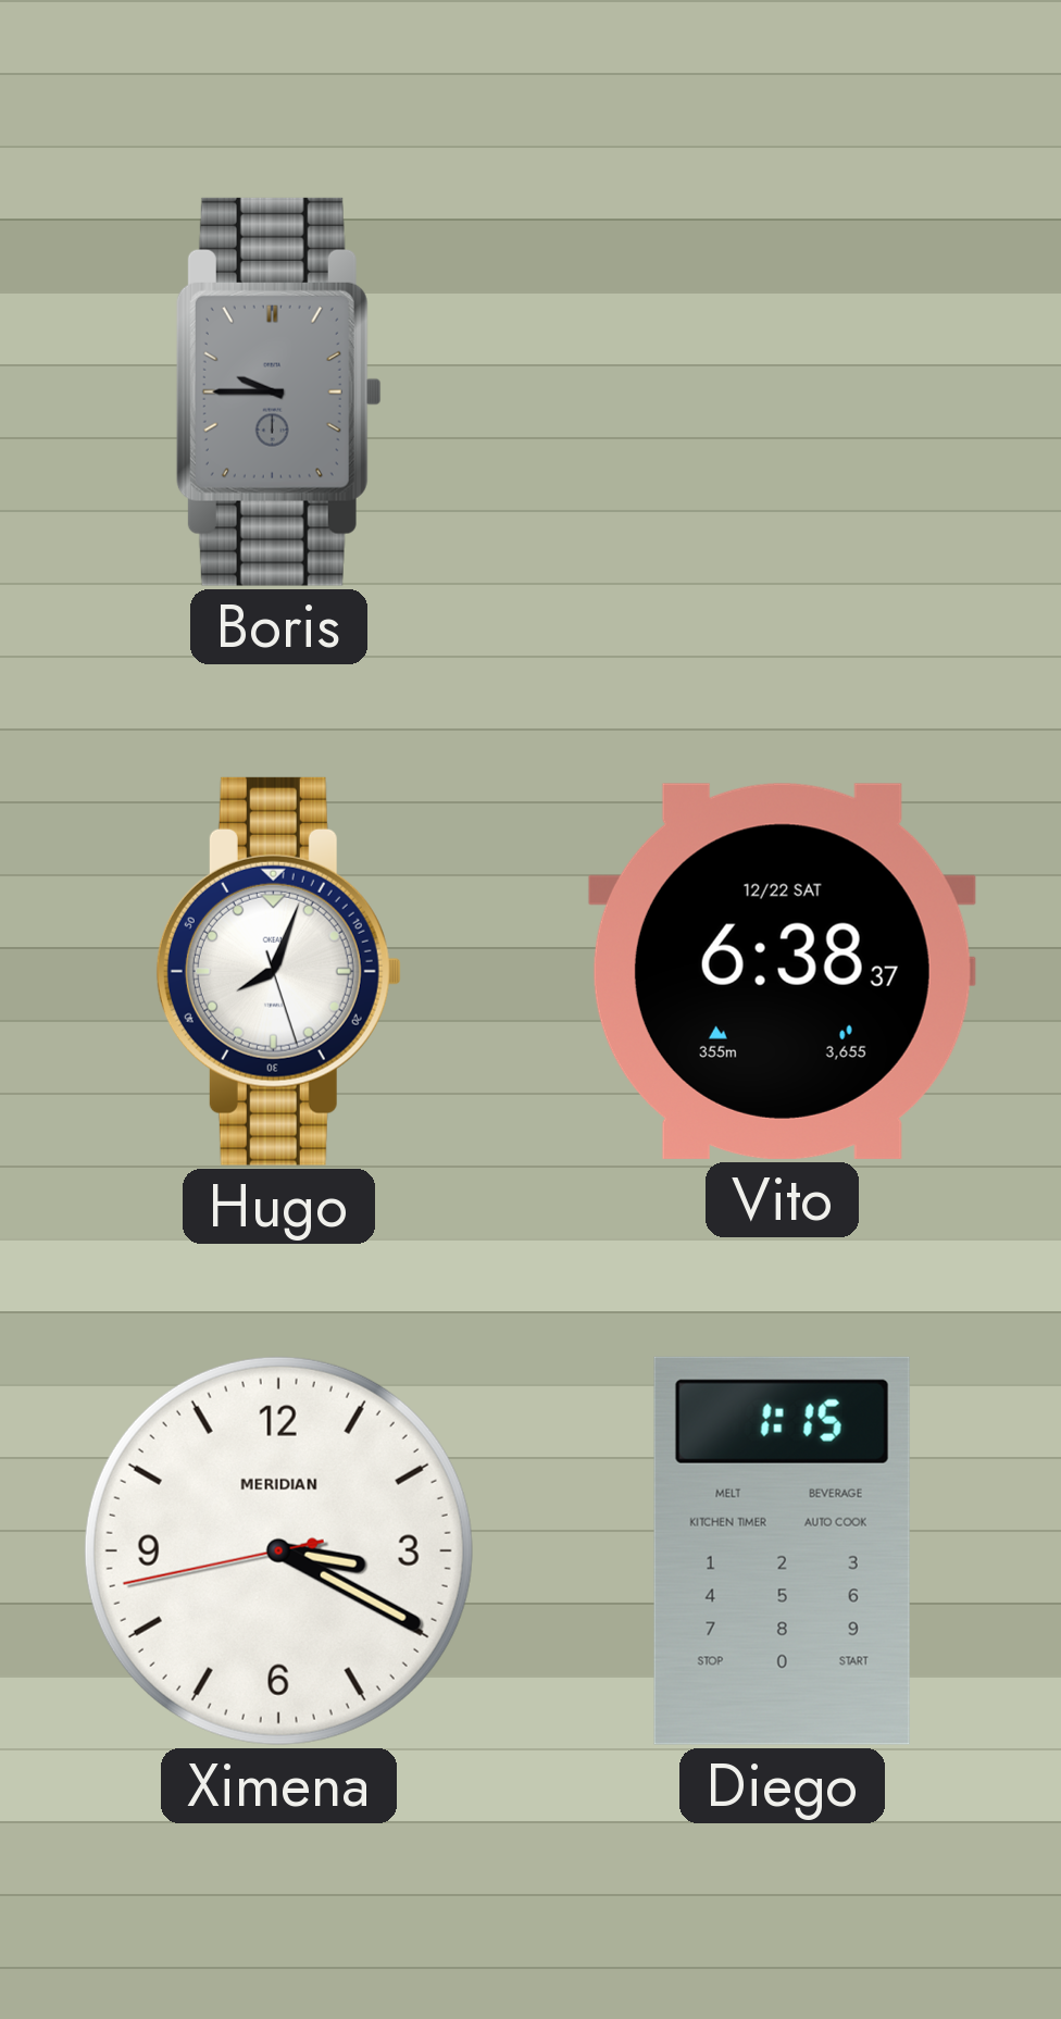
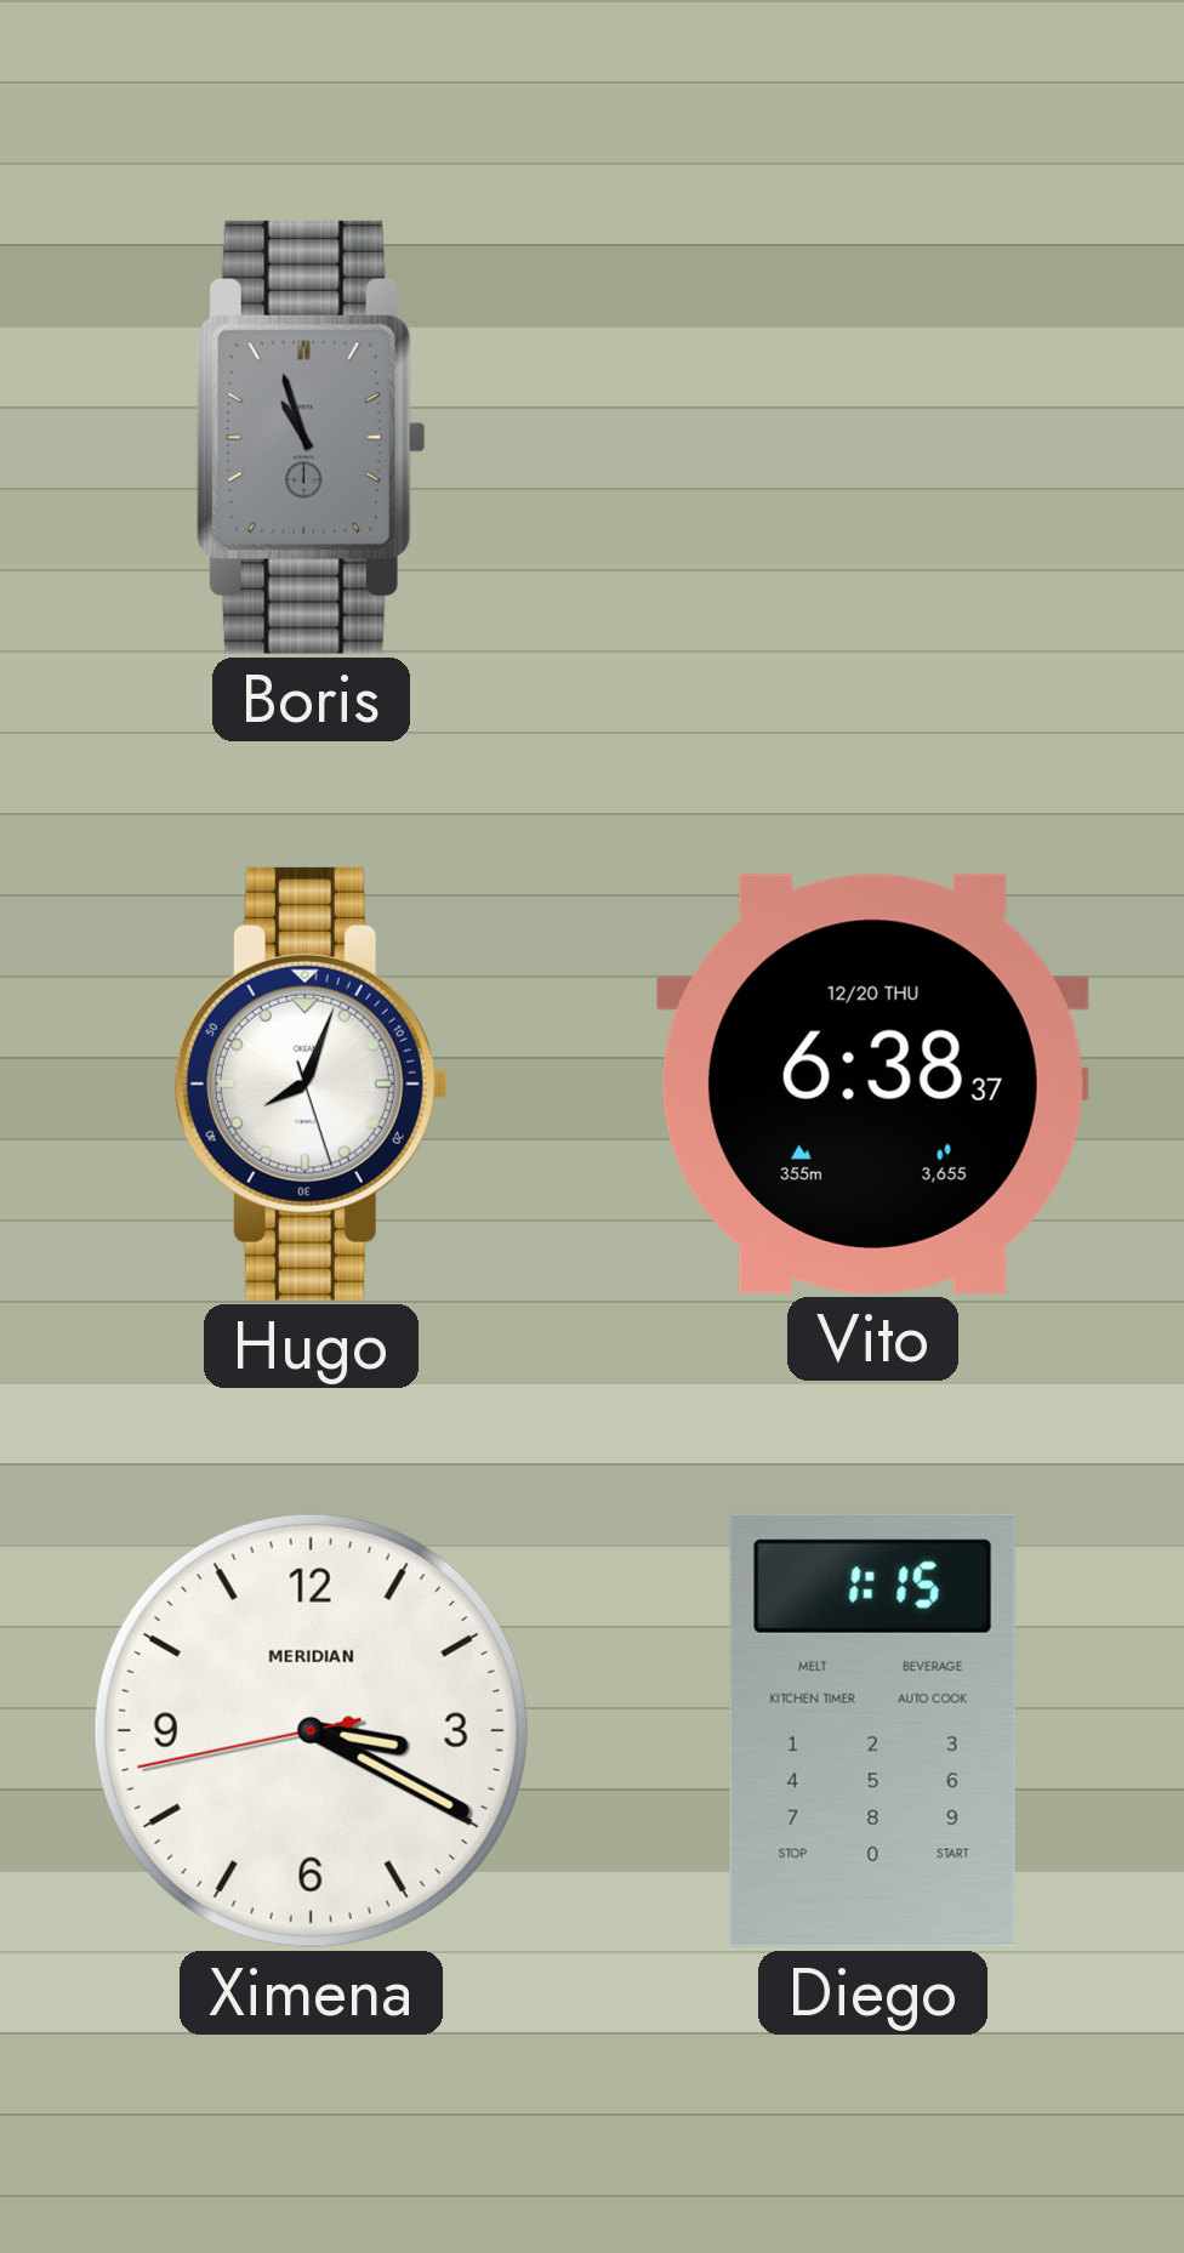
Boris: 9:45 -> 10:57 (311, 437)
Vito date: 12/22 SAT -> 12/20 THU (872, 1083)
